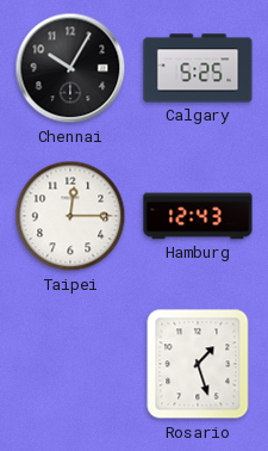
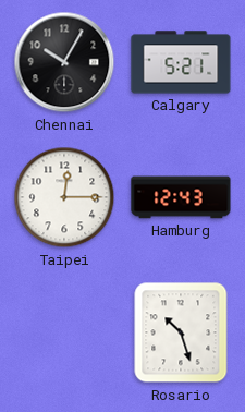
Calgary: 5:25 -> 5:21 (181, 62)
Rosario: 1:27 -> 10:27 (181, 332)
